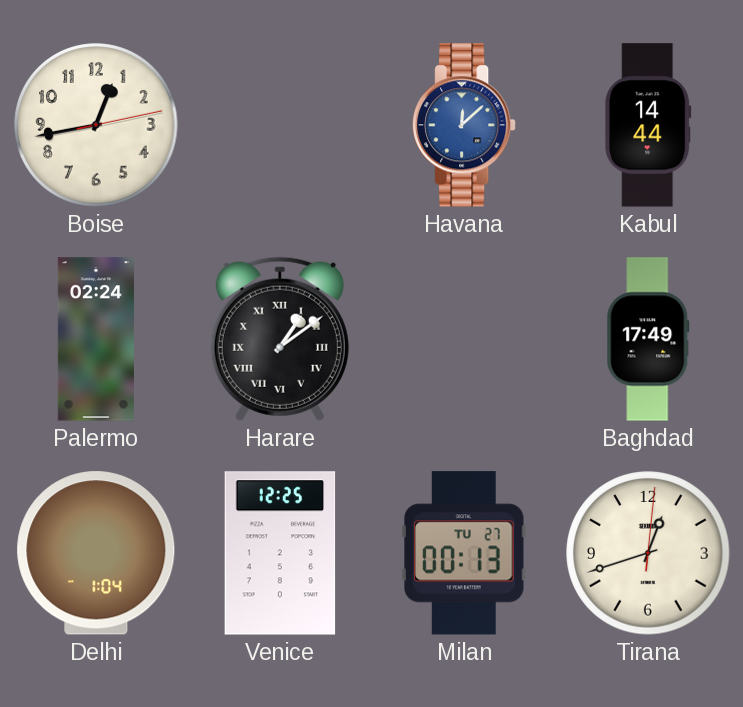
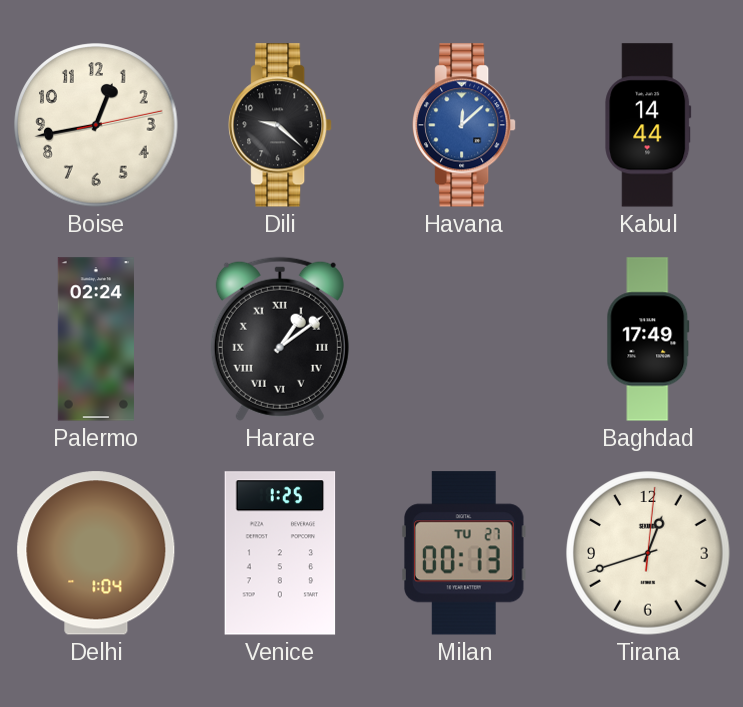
Dili: none -> 9:22 (281, 125)
Venice: 12:25 -> 1:25 (280, 553)
